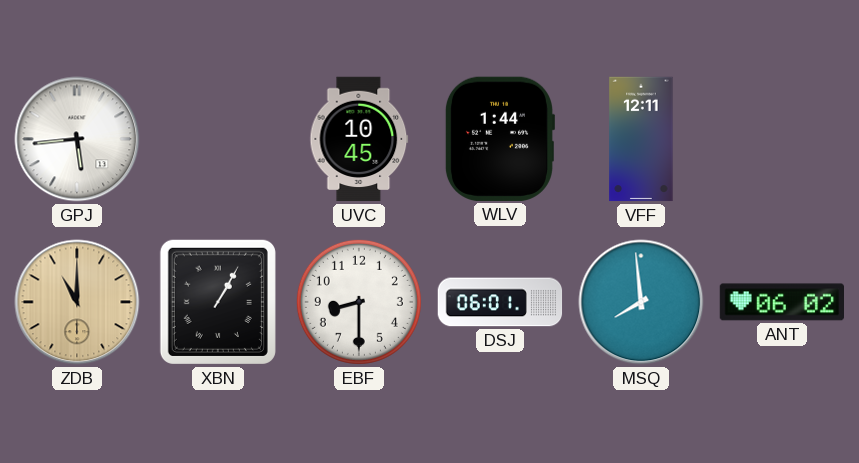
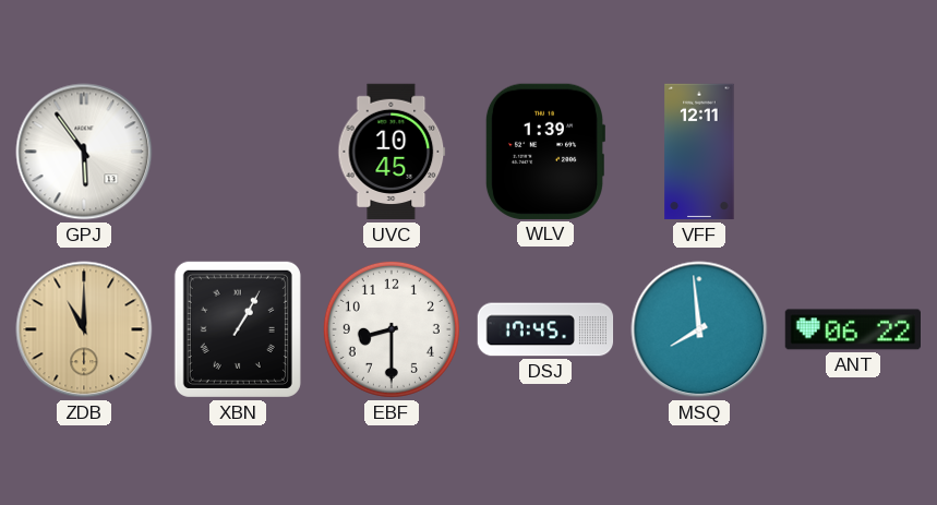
GPJ: 5:44 -> 5:54 (84, 152)
WLV: 1:44 -> 1:39 (544, 152)
DSJ: 06:01 -> 17:45 (545, 329)
ANT: 06:02 -> 06:22 (852, 329)
